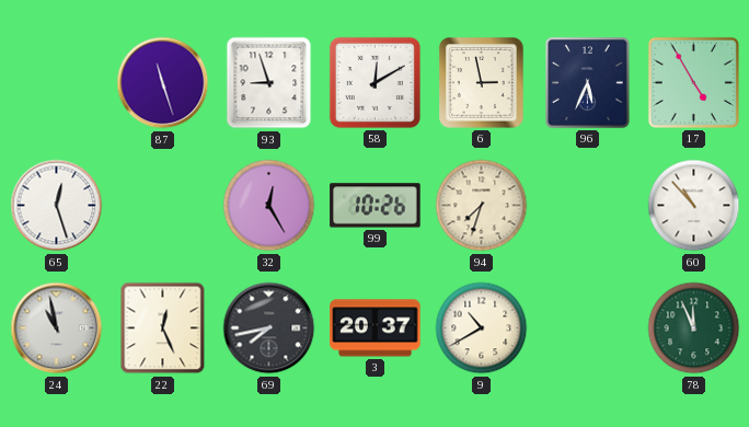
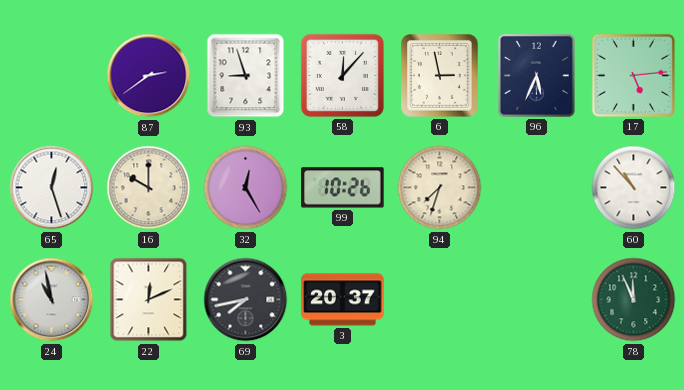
87: 11:27 -> 2:39 (149, 76)
58: 12:10 -> 12:07 (342, 75)
17: 4:55 -> 5:14 (633, 75)
16: none -> 10:00 (149, 188)
22: 12:26 -> 12:11 (149, 300)
9: 10:40 -> none (482, 328)
